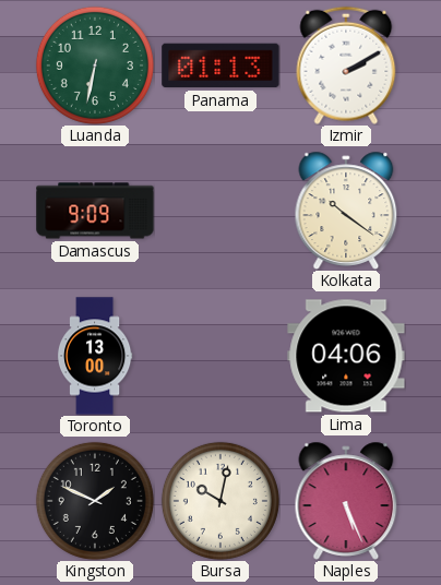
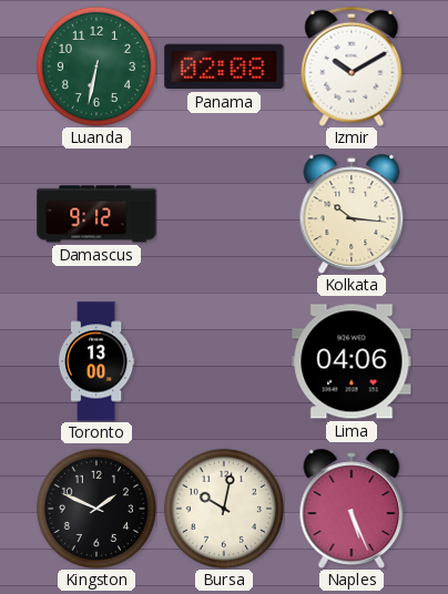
Panama: 01:13 -> 02:08 (224, 66)
Izmir: 2:10 -> 10:10 (352, 66)
Damascus: 9:09 -> 9:12 (96, 214)
Kolkata: 10:21 -> 10:16 (352, 214)
